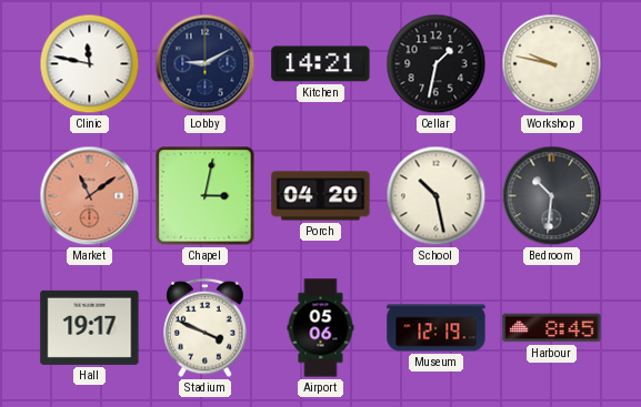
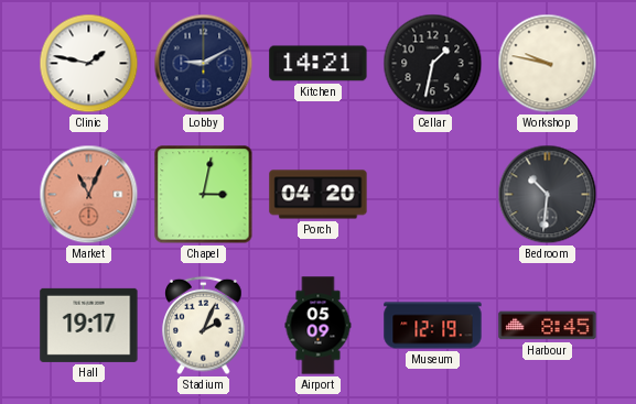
Clinic: 11:47 -> 1:47 (89, 64)
Market: 11:09 -> 11:04 (89, 195)
School: 10:28 -> none (437, 196)
Stadium: 3:49 -> 2:04 (204, 326)
Airport: 05:06 -> 05:09 (319, 326)
